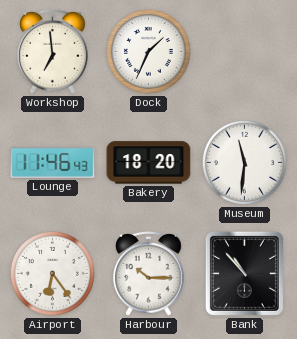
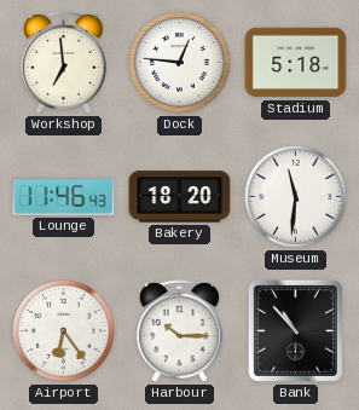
Dock: 1:34 -> 12:46 (179, 62)
Stadium: none -> 5:18 (296, 63)
